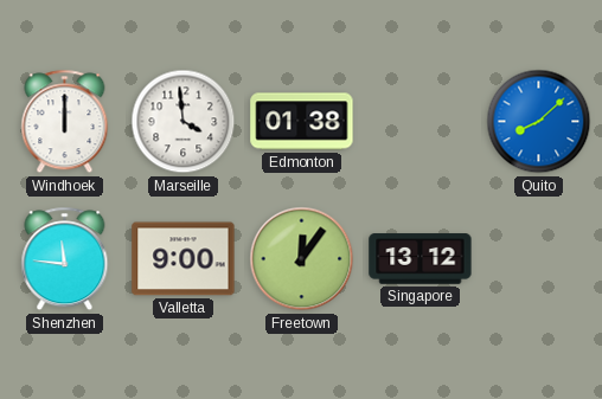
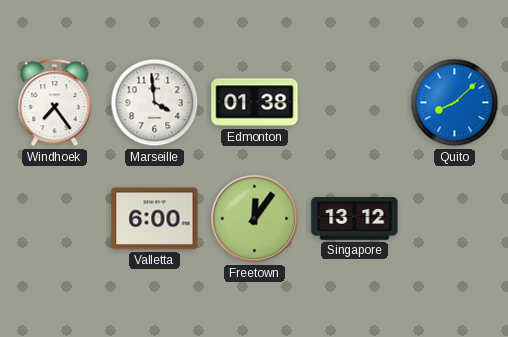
Windhoek: 12:00 -> 7:24 (55, 103)
Shenzhen: 11:46 -> none (65, 259)
Valletta: 9:00 -> 6:00 (155, 219)
